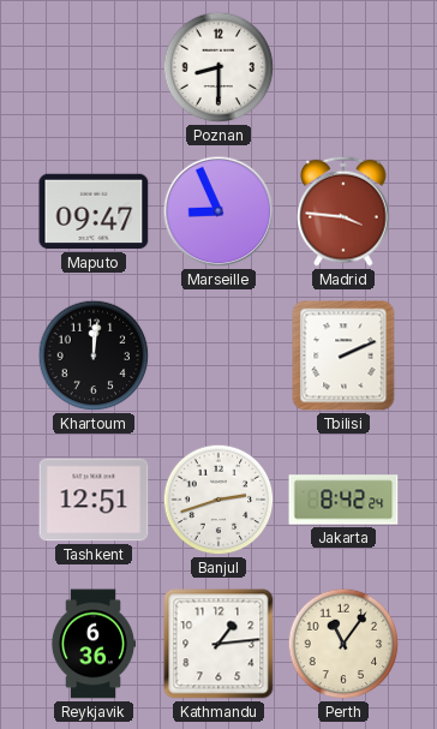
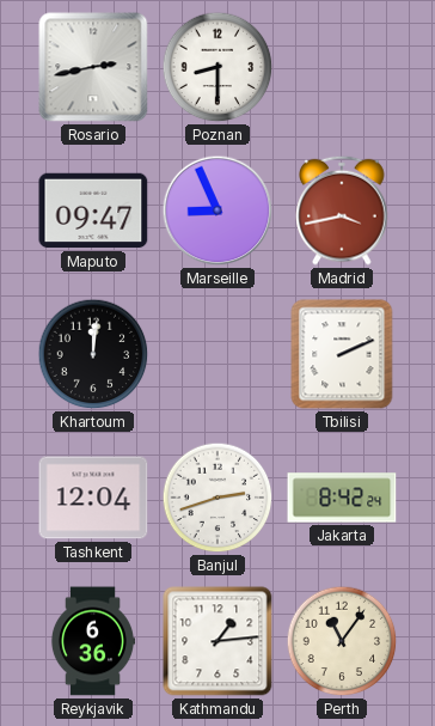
Rosario: none -> 2:43 (93, 67)
Madrid: 3:46 -> 3:43 (342, 211)
Tashkent: 12:51 -> 12:04 (93, 498)
